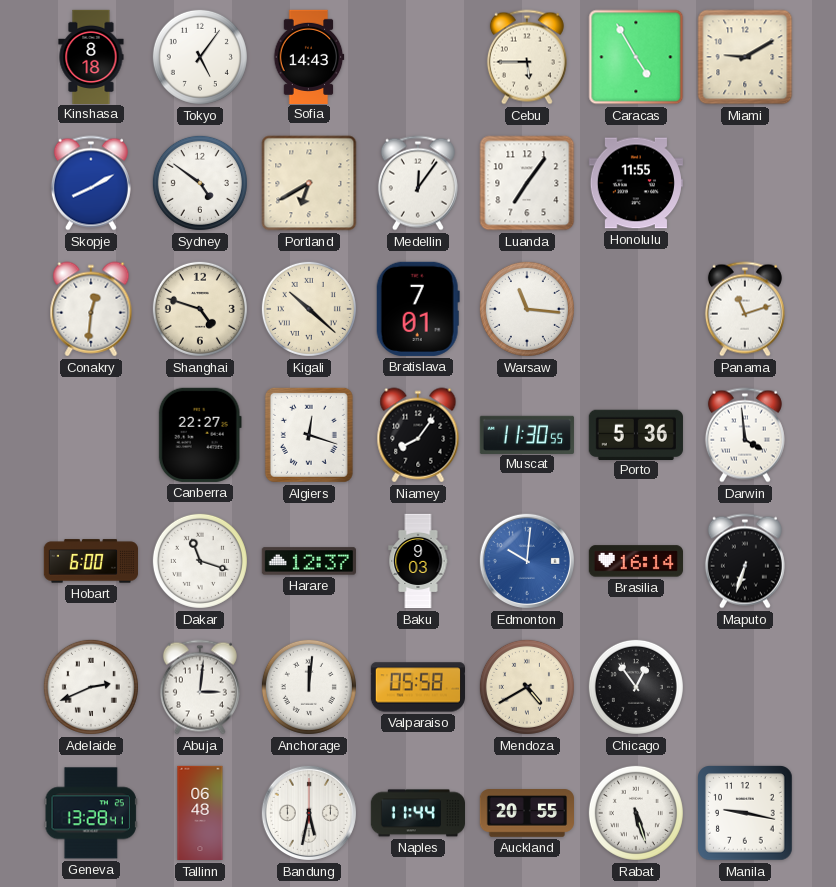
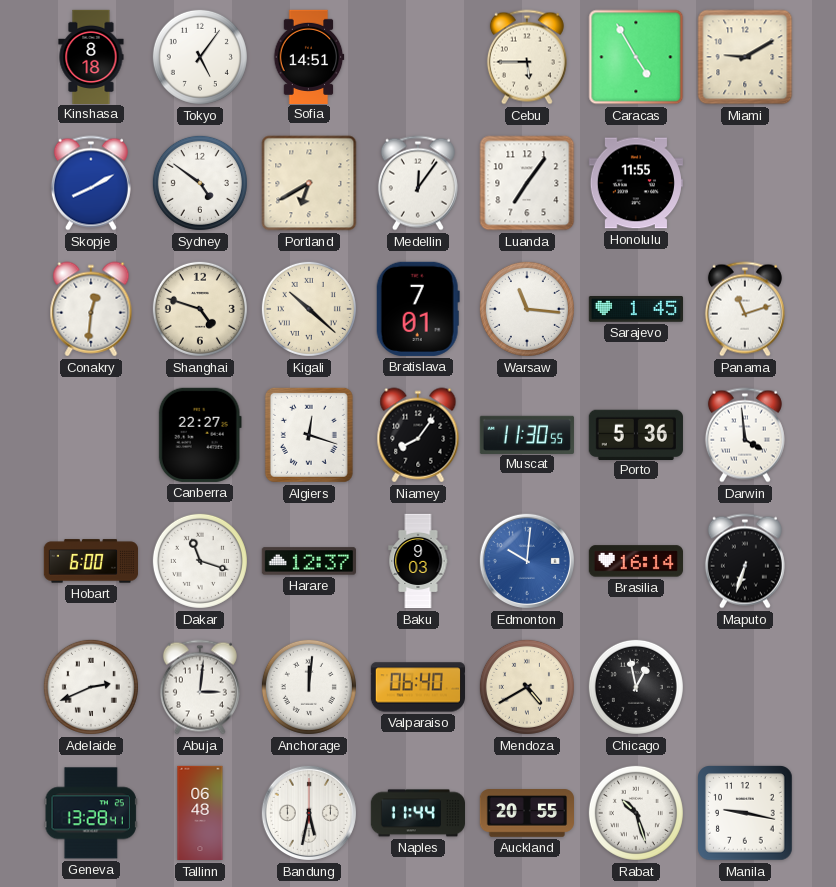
Sofia: 14:43 -> 14:51 (309, 56)
Sarajevo: none -> 1:45 (635, 309)
Valparaiso: 05:58 -> 06:40 (417, 687)
Chicago: 12:54 -> 12:58 (636, 687)
Rabat: 5:27 -> 10:27 (636, 813)
